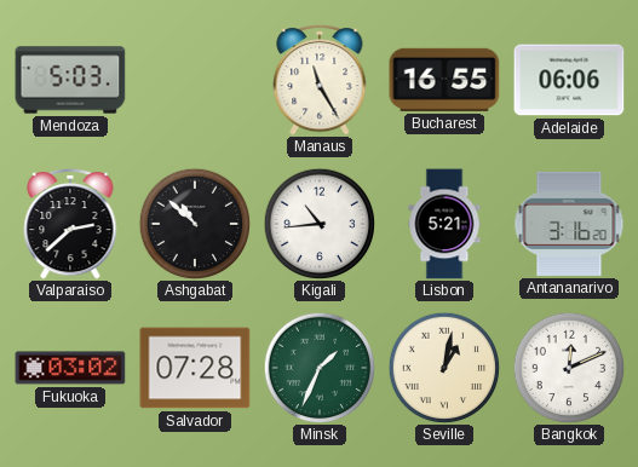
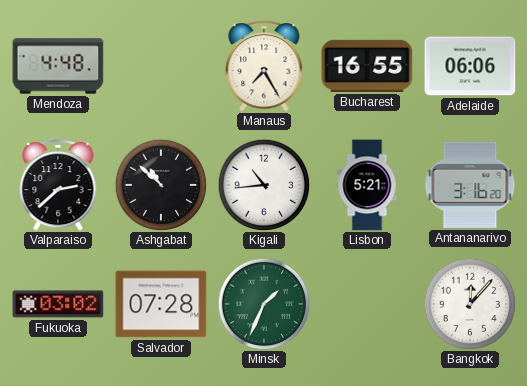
Mendoza: 5:03 -> 4:48 (58, 66)
Manaus: 11:25 -> 7:25 (264, 66)
Seville: 1:02 -> none (444, 368)
Bangkok: 12:11 -> 12:07 (470, 304)
